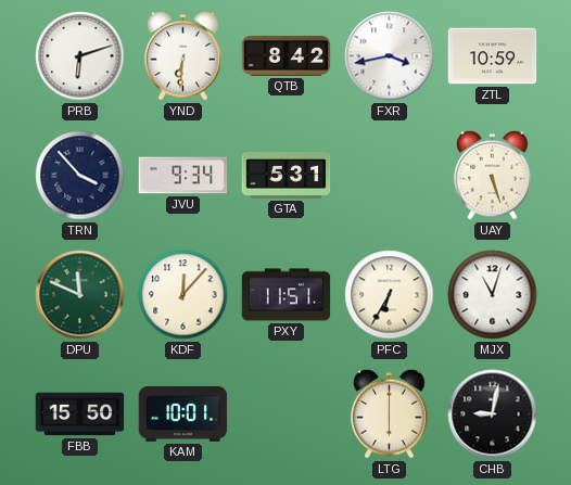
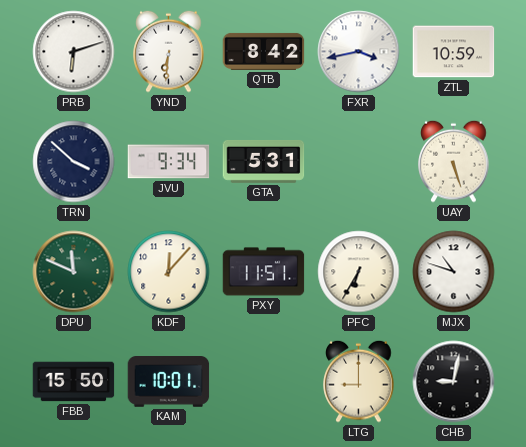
TRN: 3:53 -> 3:52 (74, 162)
MJX: 11:03 -> 10:48 (454, 272)
LTG: 6:00 -> 9:00 (359, 381)
